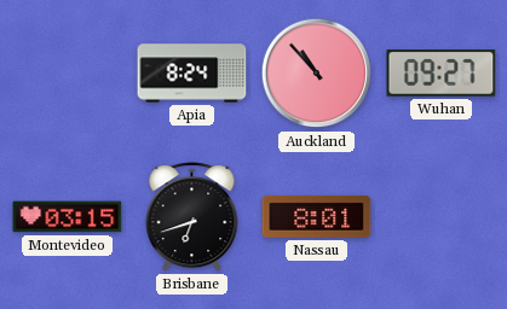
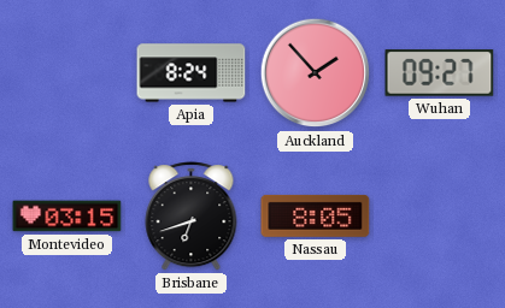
Auckland: 10:53 -> 1:53 (316, 73)
Nassau: 8:01 -> 8:05 (316, 215)
